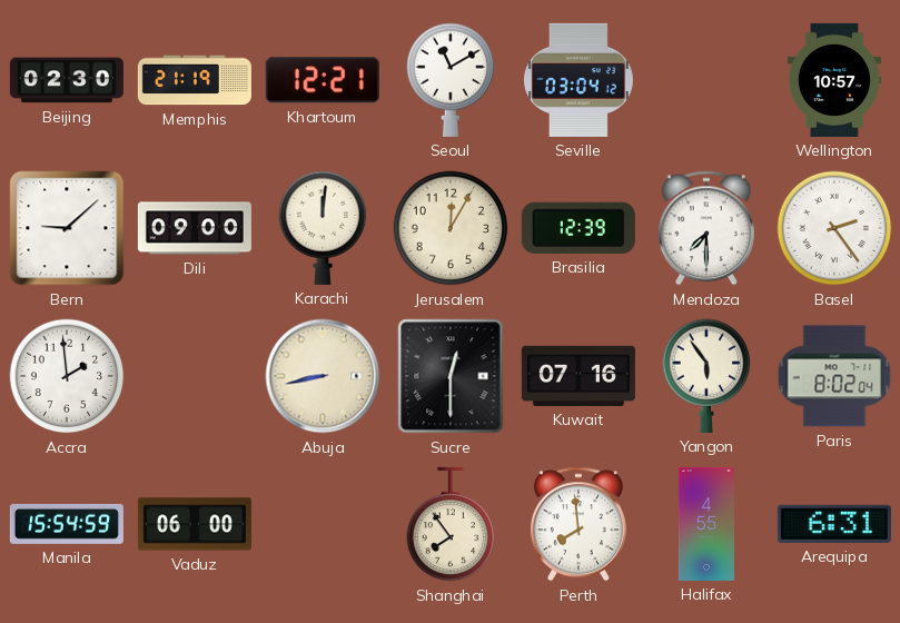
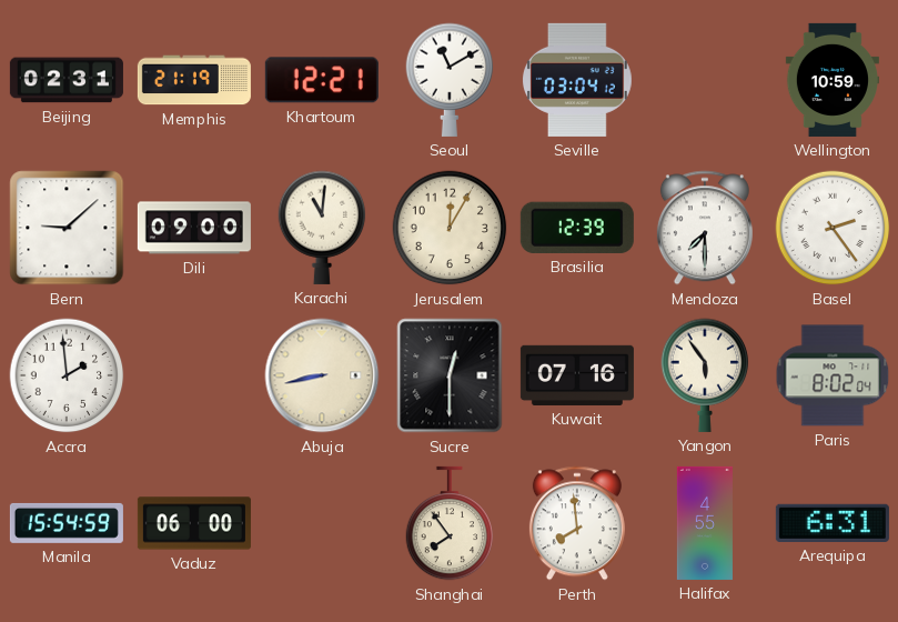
Beijing: 02:30 -> 02:31 (67, 80)
Wellington: 10:57 -> 10:59 (833, 80)
Karachi: 12:01 -> 11:01 (322, 228)
